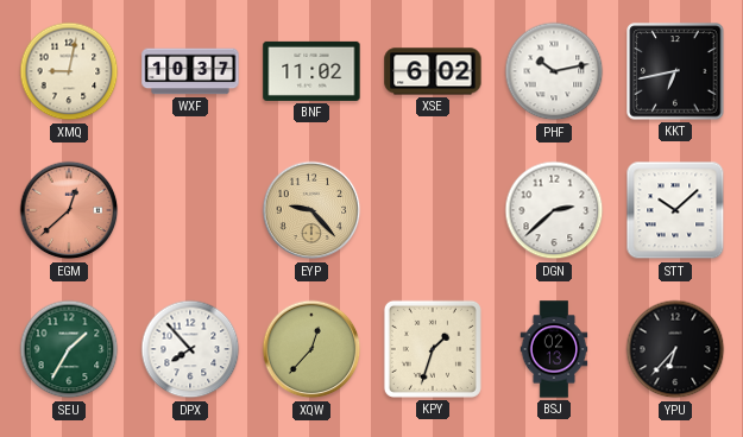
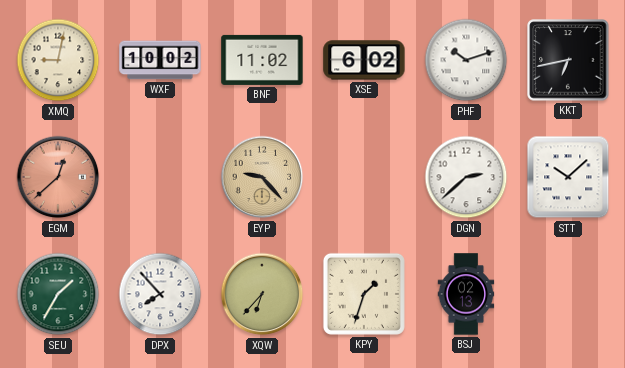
WXF: 10:37 -> 10:02 (160, 60)
PHF: 10:13 -> 10:12 (466, 60)
XQW: 12:37 -> 6:37 (262, 294)
YPU: 6:37 -> none (675, 349)
